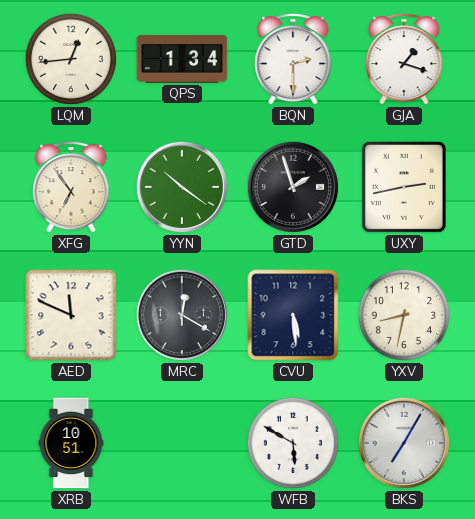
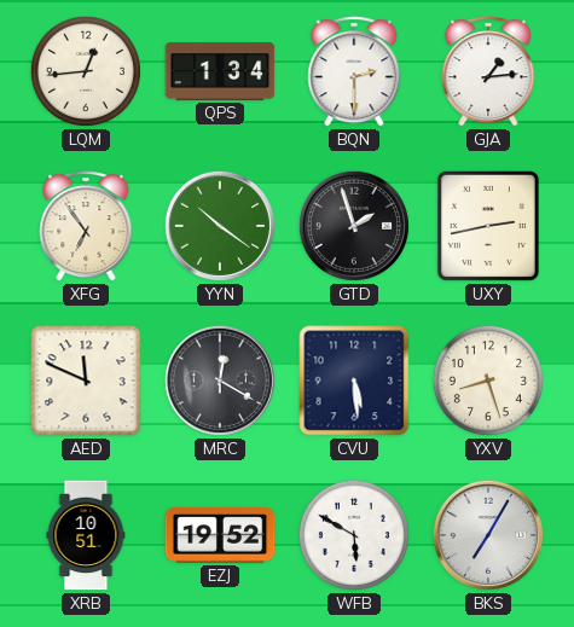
GJA: 1:18 -> 1:14 (488, 71)
YXV: 8:32 -> 8:27 (488, 381)
EZJ: none -> 19:52 (220, 535)
